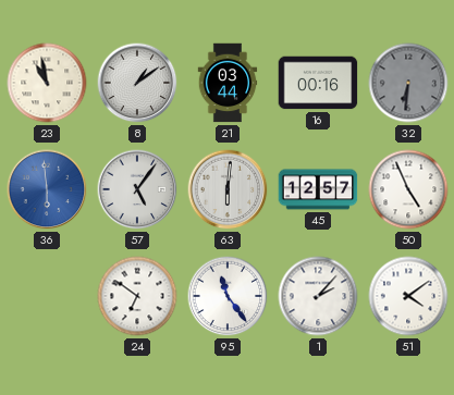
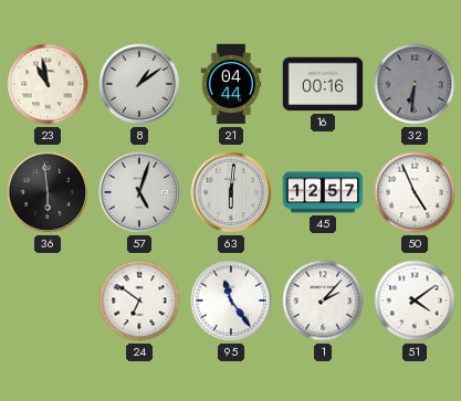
21: 03:44 -> 04:44 (231, 84)
36 dial: blue -> black (48, 192)
57: 5:06 -> 5:03 (139, 192)
